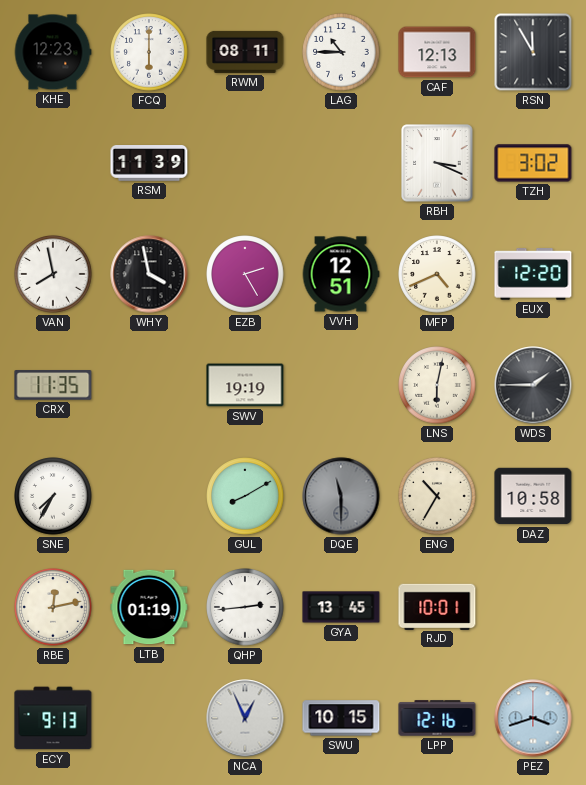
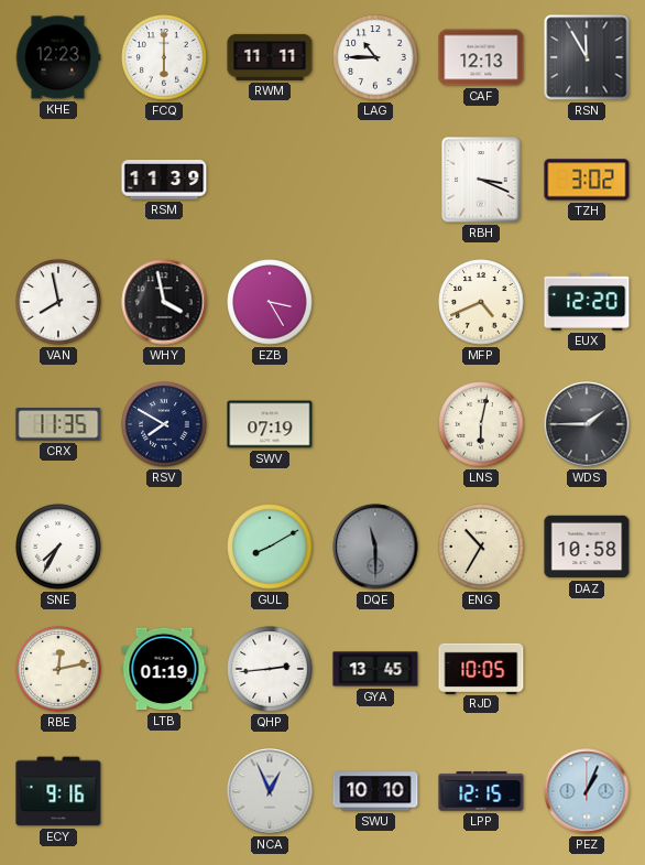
RWM: 08:11 -> 11:11 (270, 57)
EZB: 2:25 -> 3:25 (270, 302)
VVH: 12:51 -> none (341, 274)
RSV: none -> 7:50 (164, 424)
SWV: 19:19 -> 07:19 (270, 424)
RJD: 10:01 -> 10:05 (481, 668)
ECY: 9:13 -> 9:16 (58, 791)
SWU: 10:15 -> 10:10 (375, 791)
LPP: 12:16 -> 12:15 (481, 791)
PEZ: 3:42 -> 1:04 (587, 791)
